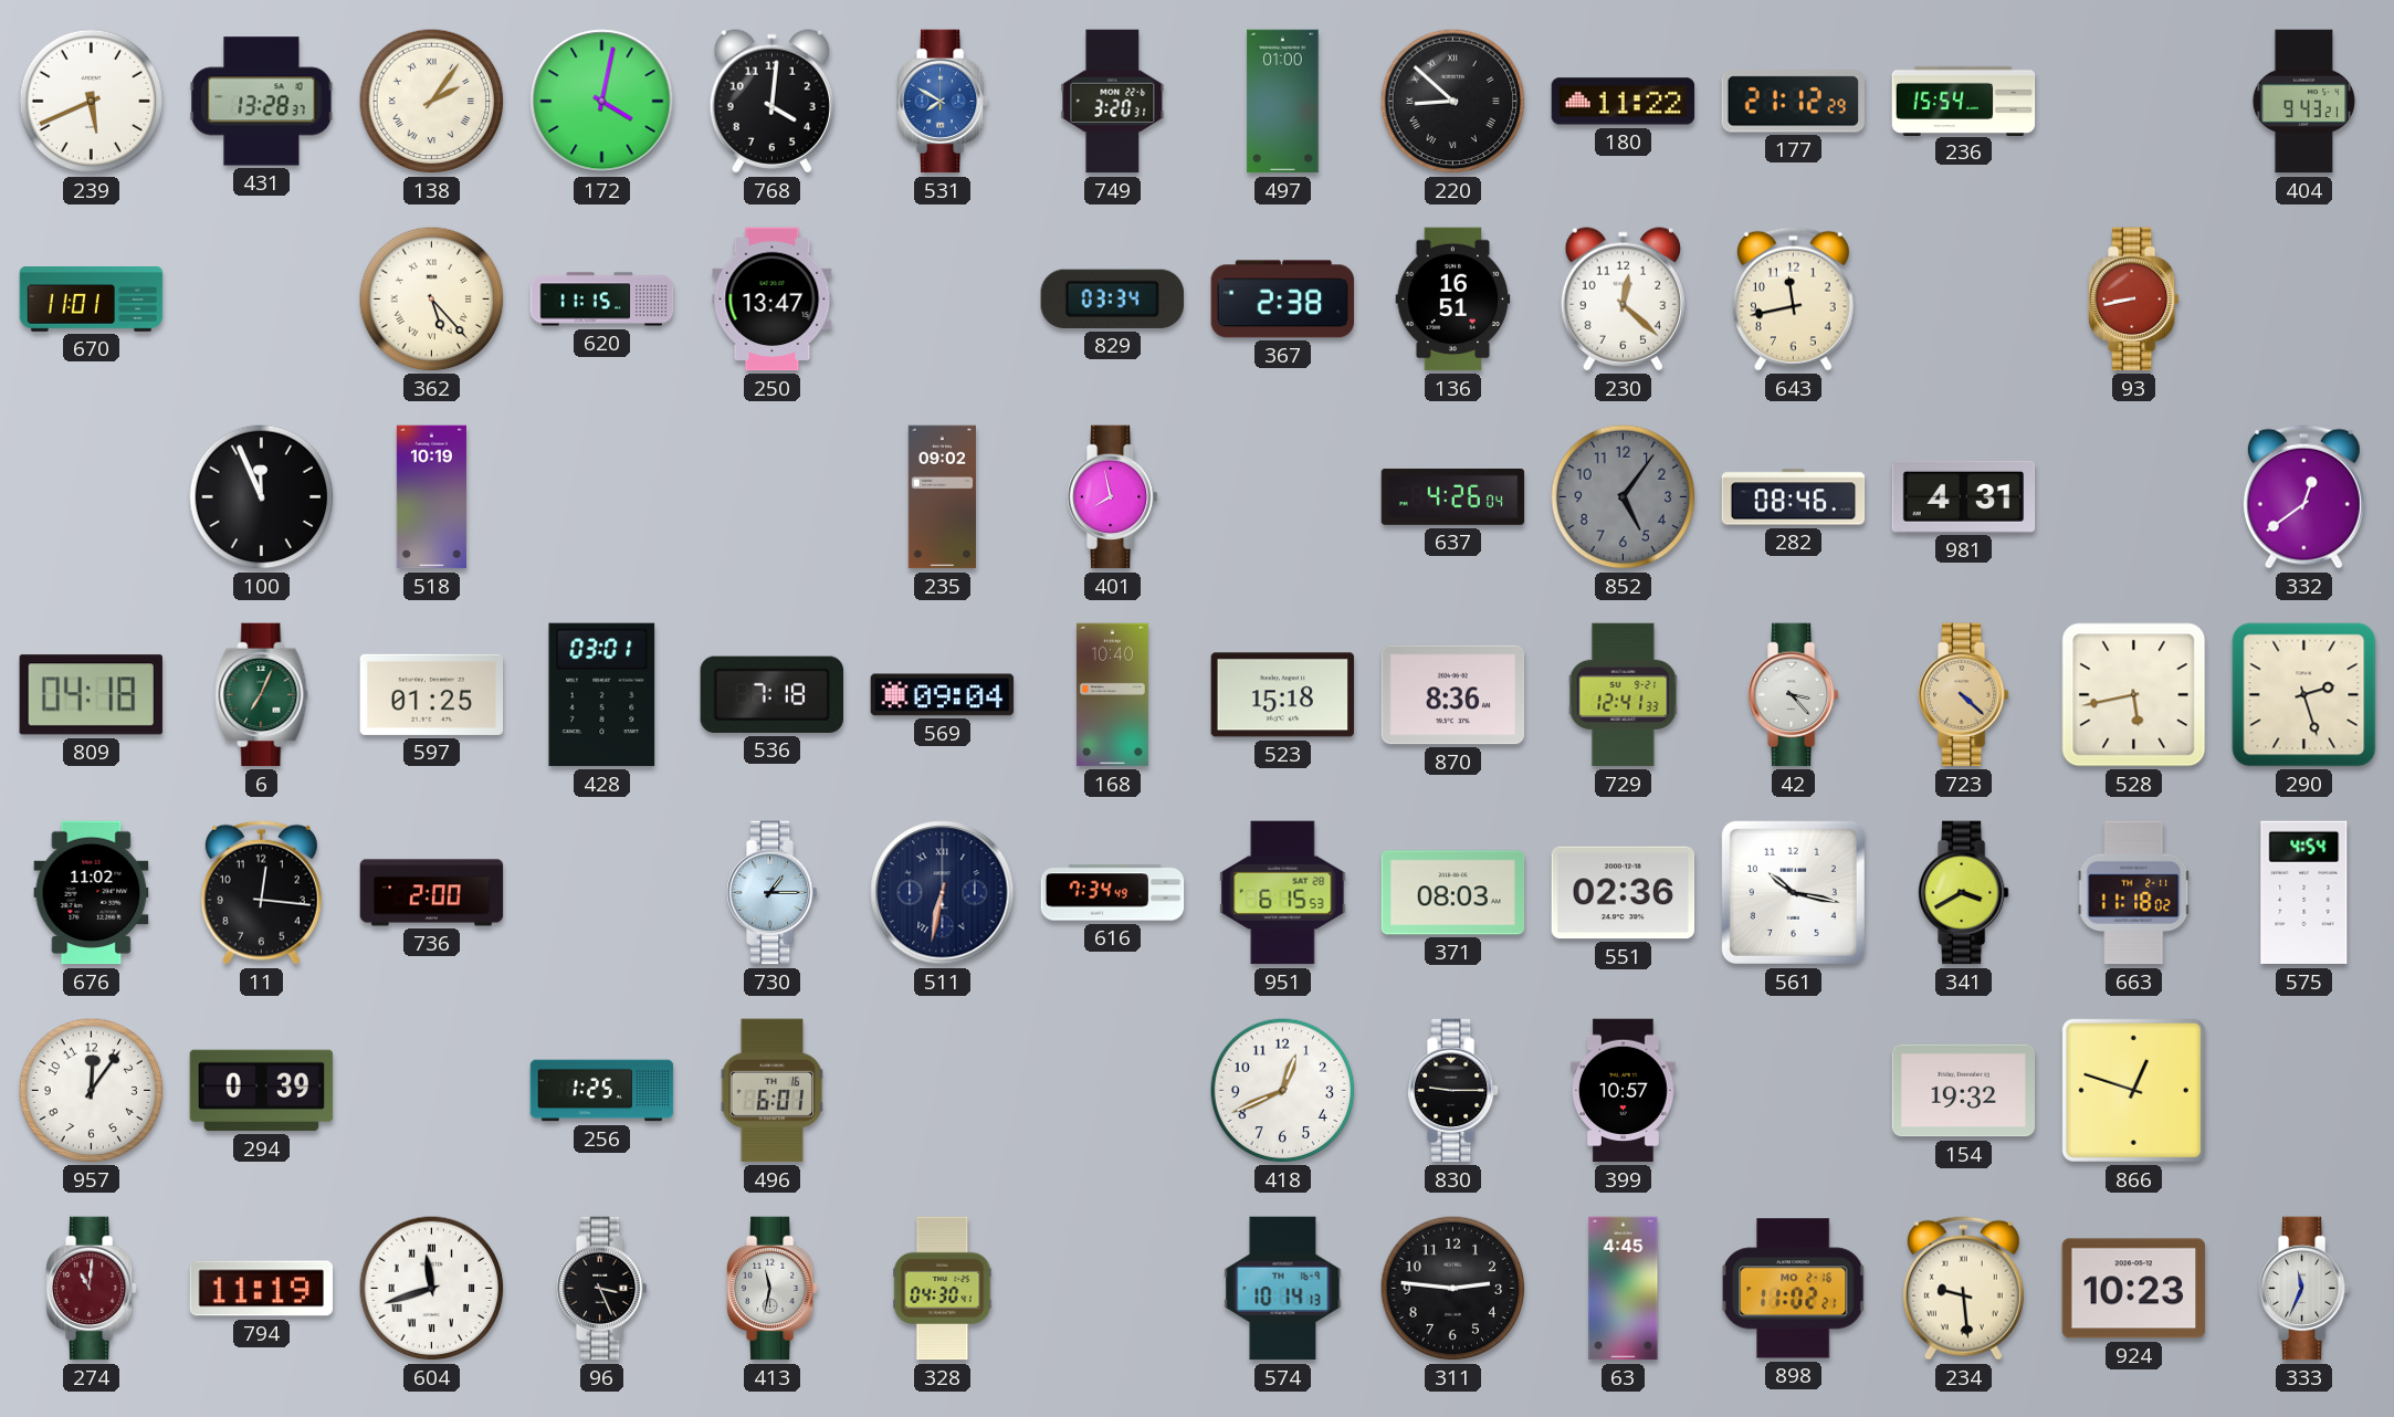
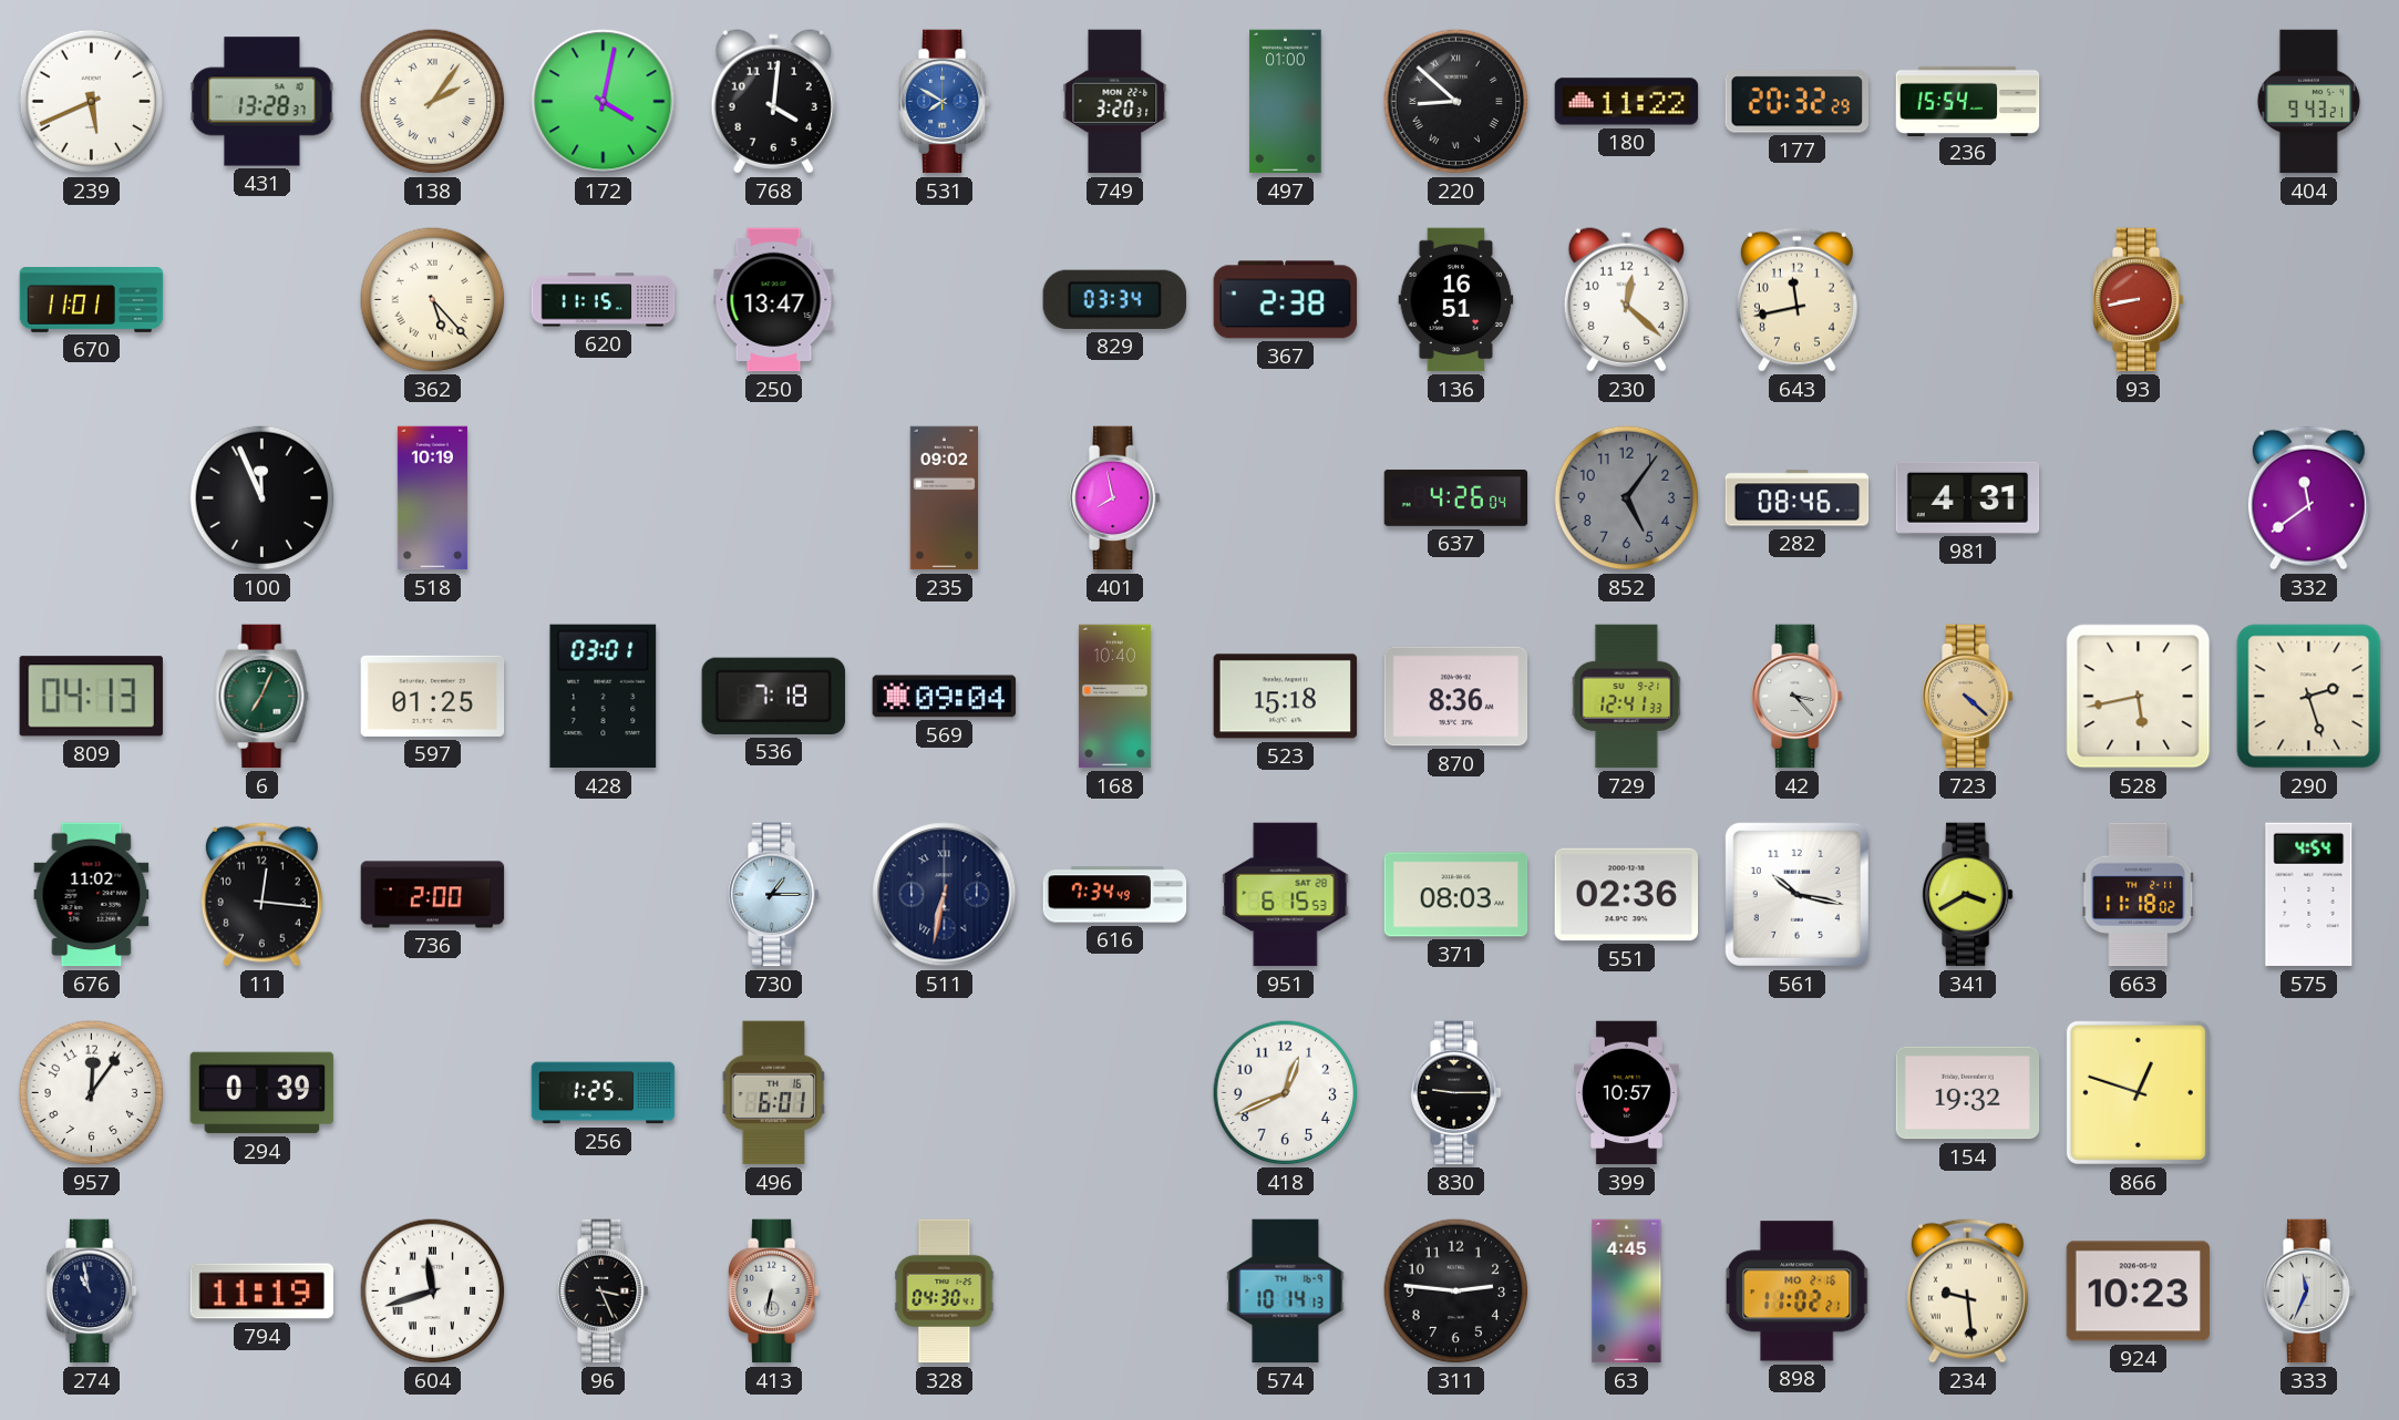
177: 21:12 -> 20:32 (1796, 102)
332: 12:39 -> 11:39 (2308, 497)
809: 04:18 -> 04:13 (91, 697)
274: 11:01 -> 10:58 (92, 1292)
274 dial: burgundy -> navy (92, 1292)
413: 11:32 -> 6:32 (774, 1292)
